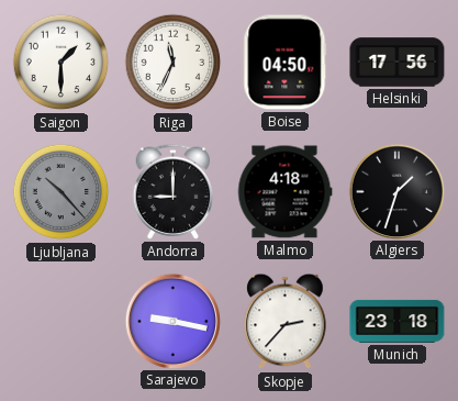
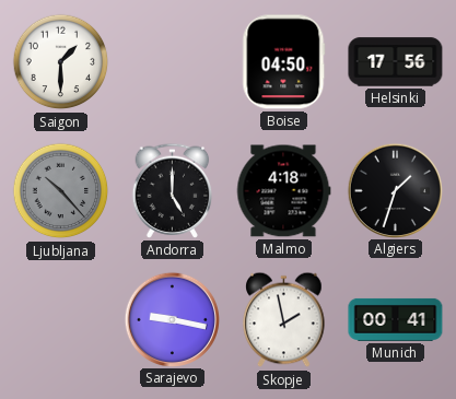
Riga: 11:34 -> none (174, 63)
Andorra: 9:00 -> 5:00 (173, 190)
Skopje: 2:37 -> 1:58 (284, 320)
Munich: 23:18 -> 00:41 (396, 319)
